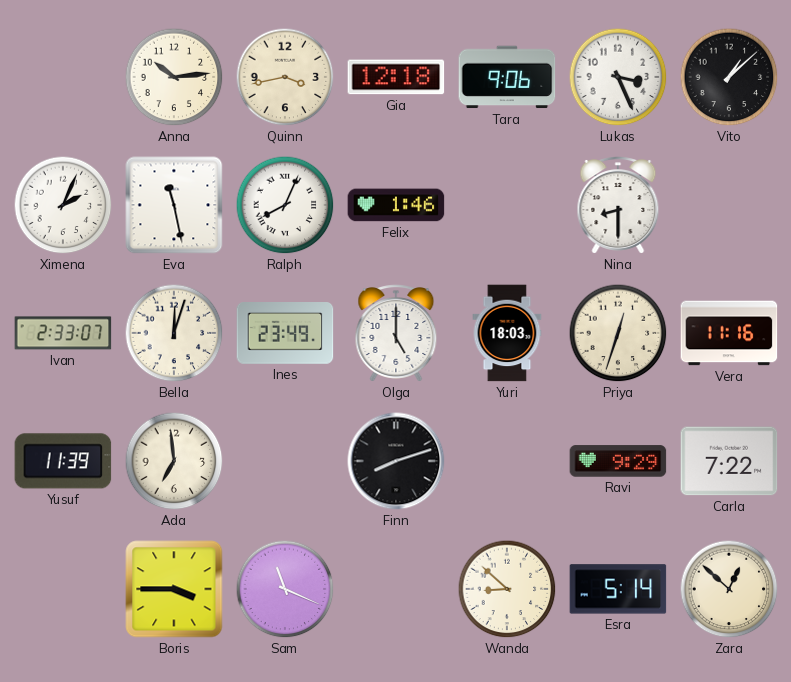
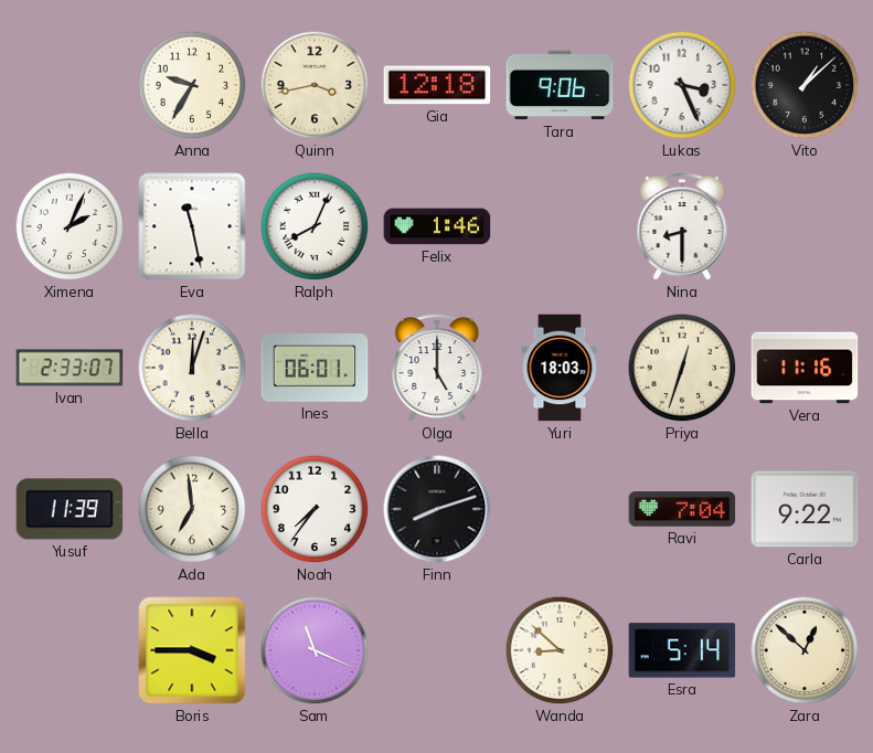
Anna: 10:14 -> 9:35 (192, 85)
Ines: 23:49 -> 06:01 (315, 368)
Noah: none -> 7:36 (315, 509)
Ravi: 9:29 -> 7:04 (682, 509)
Carla: 7:22 -> 9:22 (805, 509)
